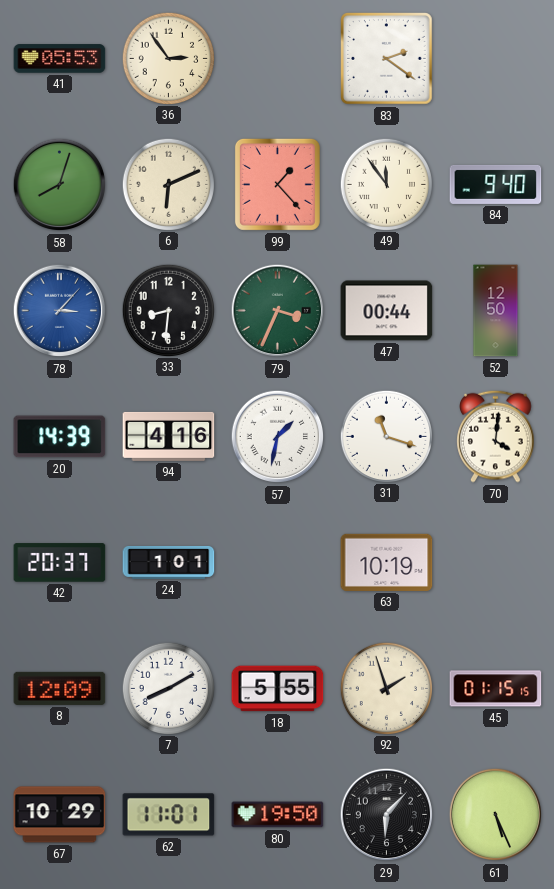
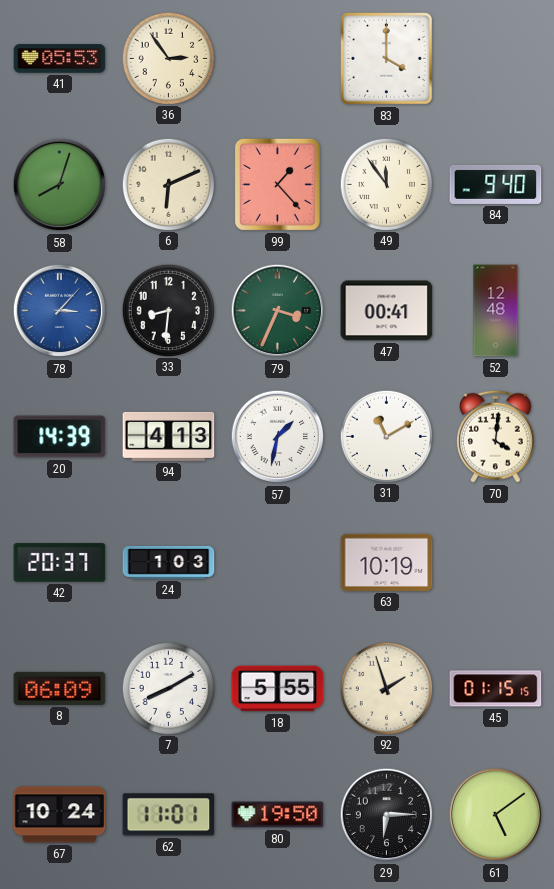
83: 2:21 -> 4:00 (387, 59)
47: 00:44 -> 00:41 (387, 311)
52: 12:50 -> 12:48 (496, 311)
94: 4:16 -> 4:13 (169, 436)
31: 11:18 -> 11:10 (386, 436)
24: 1:01 -> 1:03 (169, 563)
8: 12:09 -> 06:09 (60, 688)
67: 10:29 -> 10:24 (60, 815)
29: 6:07 -> 6:15 (387, 815)
61: 5:26 -> 5:09 (496, 815)
